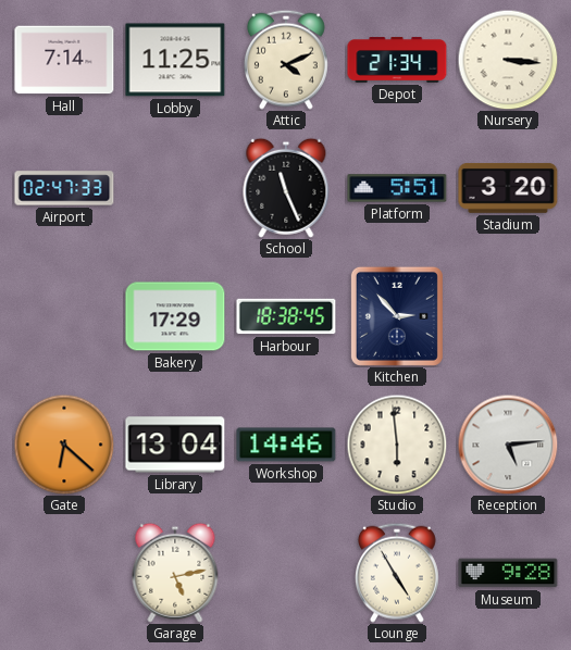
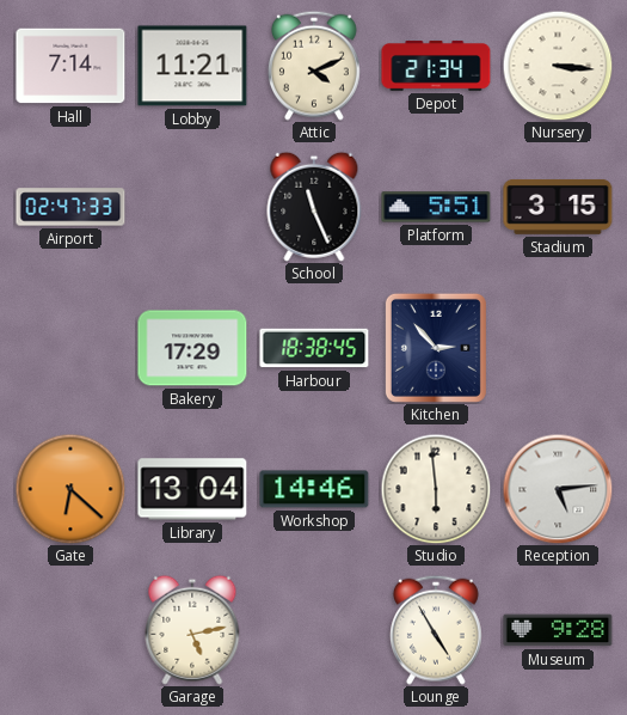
Lobby: 11:25 -> 11:21 (192, 66)
Stadium: 3:20 -> 3:15 (558, 207)
